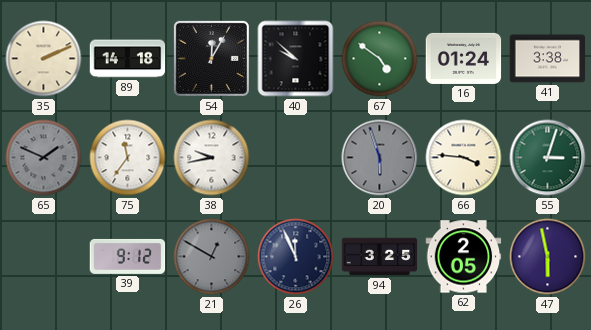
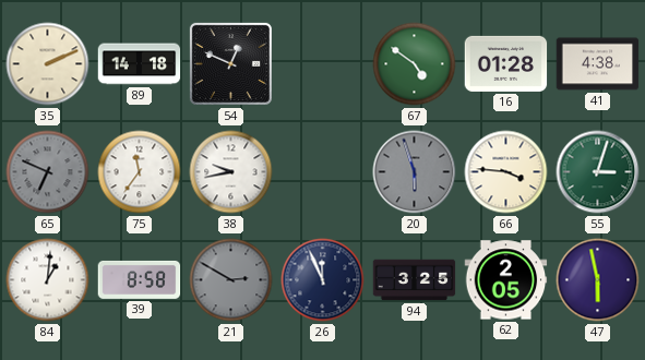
54: 12:05 -> 12:49 (230, 63)
40: 9:52 -> none (296, 59)
16: 01:24 -> 01:28 (506, 63)
41: 3:38 -> 4:38 (598, 64)
65: 1:49 -> 6:49 (48, 172)
84: none -> 1:01 (48, 280)
39: 9:12 -> 8:58 (140, 279)
21: 12:50 -> 2:50 (231, 280)
